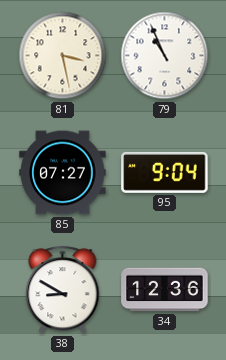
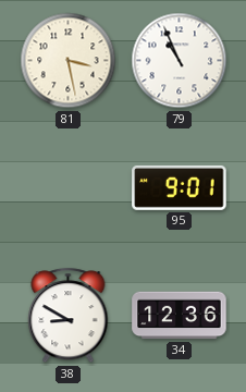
85: 07:27 -> none (63, 173)
95: 9:04 -> 9:01 (180, 187)
